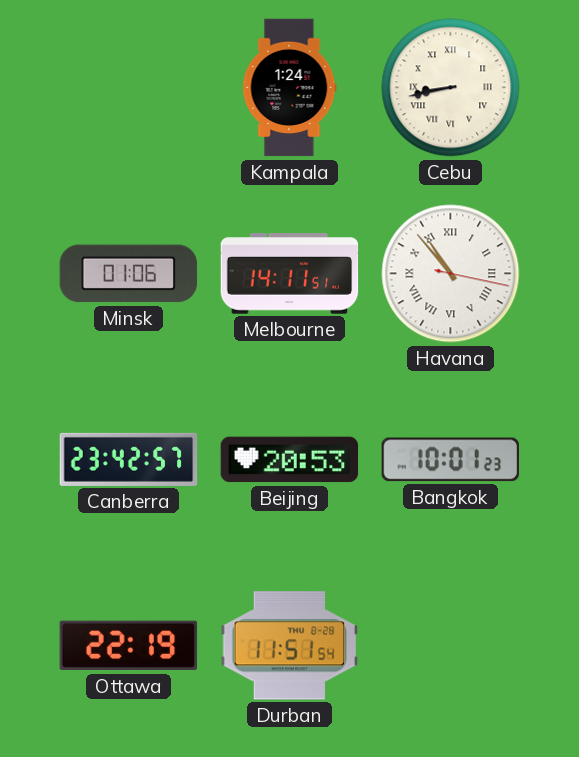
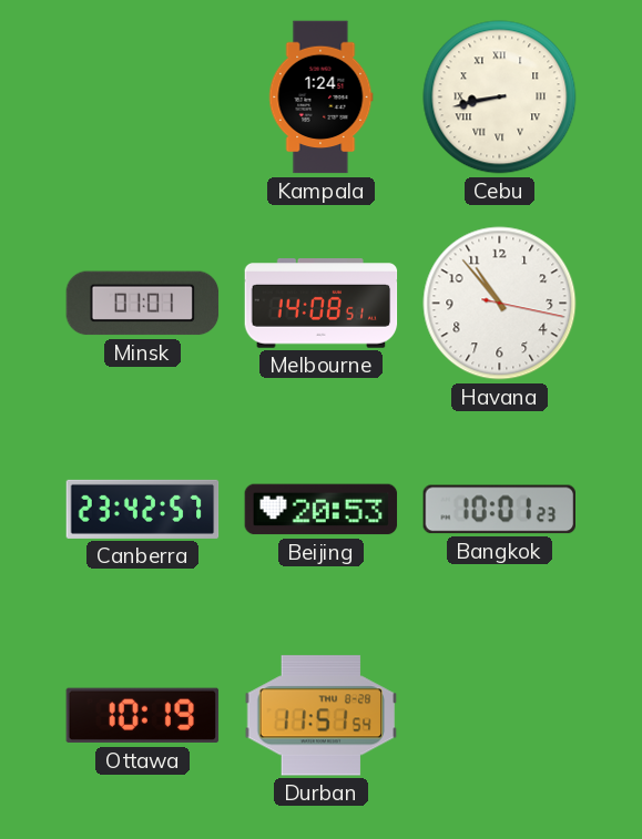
Minsk: 01:06 -> 01:01 (143, 304)
Melbourne: 14:11 -> 14:08 (322, 304)
Havana numerals: Roman -> Arabic (500, 304)
Ottawa: 22:19 -> 10:19 (143, 716)
